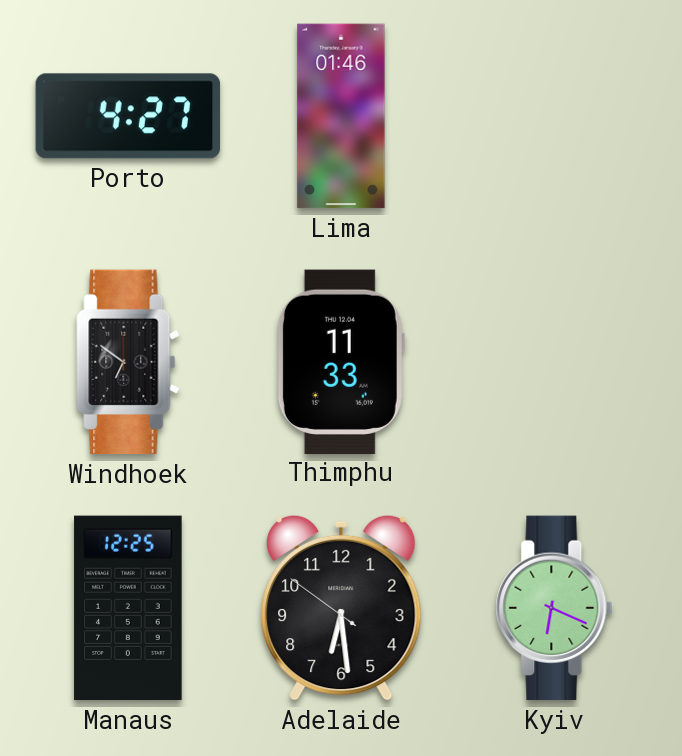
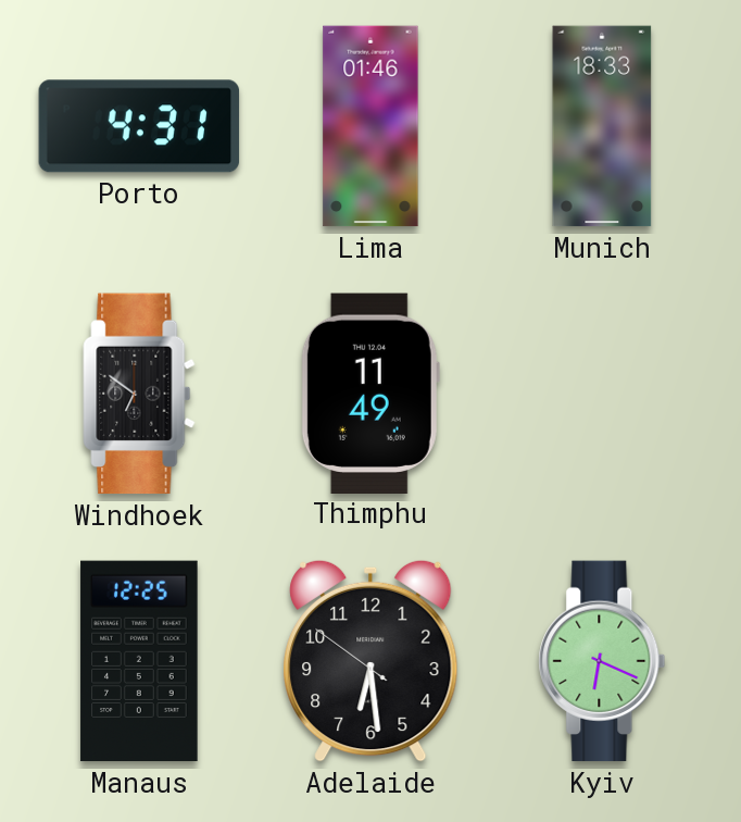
Porto: 4:27 -> 4:31 (139, 126)
Munich: none -> 18:33 (602, 126)
Thimphu: 11:33 -> 11:49 (370, 393)
